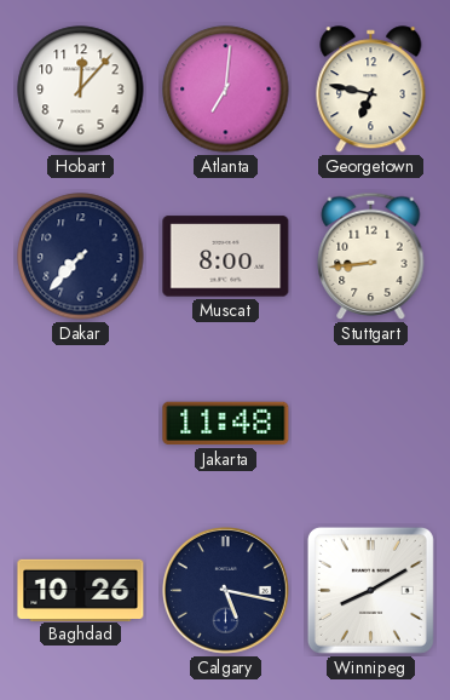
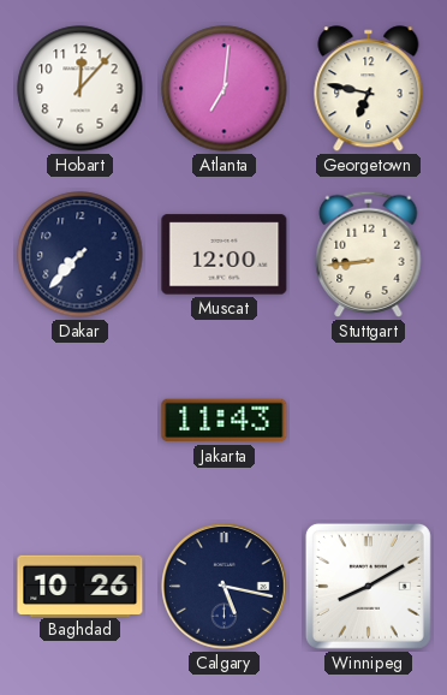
Muscat: 8:00 -> 12:00 (225, 255)
Jakarta: 11:48 -> 11:43 (225, 421)
